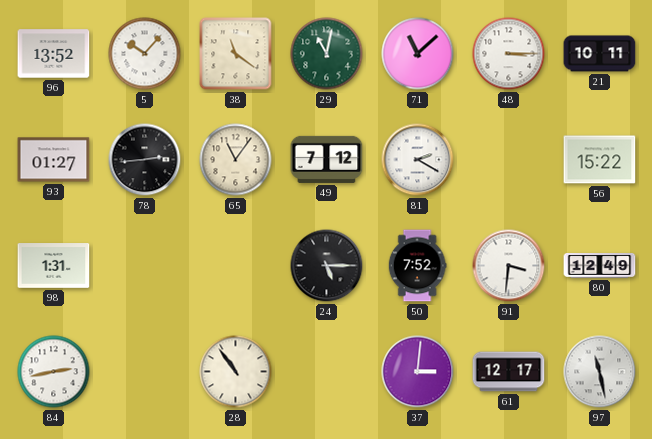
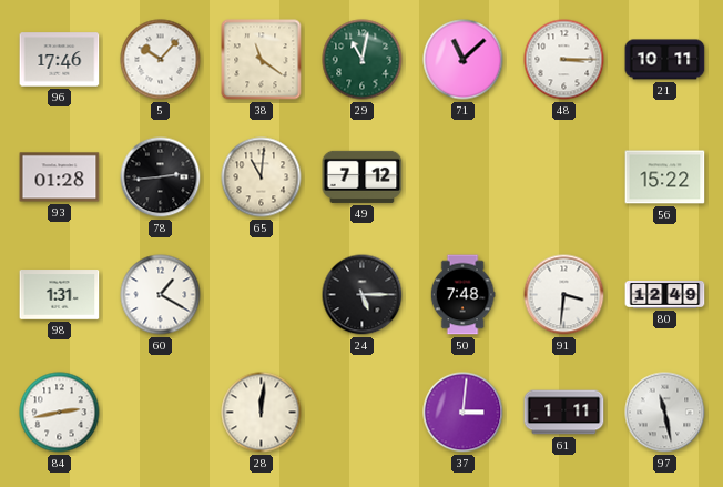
96: 13:52 -> 17:46 (60, 60)
93: 01:27 -> 01:28 (60, 177)
65: 11:06 -> 11:01 (262, 177)
81: 2:20 -> none (418, 160)
60: none -> 1:20 (161, 295)
50: 7:52 -> 7:48 (462, 295)
28: 10:54 -> 12:01 (262, 413)
61: 12:17 -> 1:11 (564, 413)
